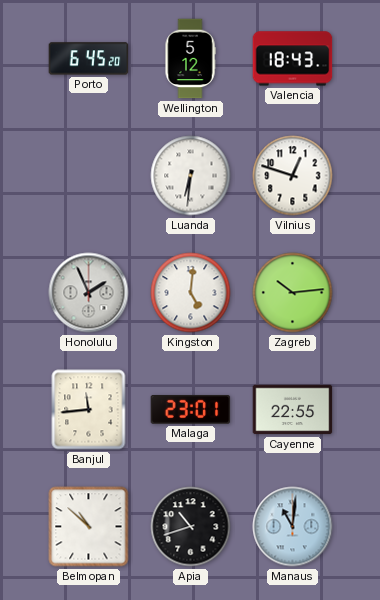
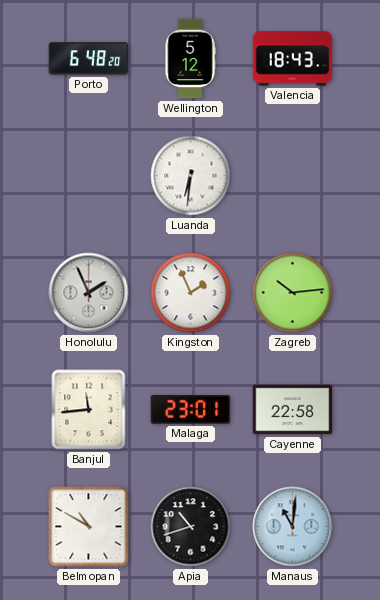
Porto: 6:45 -> 6:48 (89, 59)
Vilnius: 12:48 -> none (293, 176)
Kingston: 5:01 -> 1:56 (191, 293)
Cayenne: 22:55 -> 22:58 (293, 410)
Belmopan: 10:52 -> 10:50 (89, 527)
